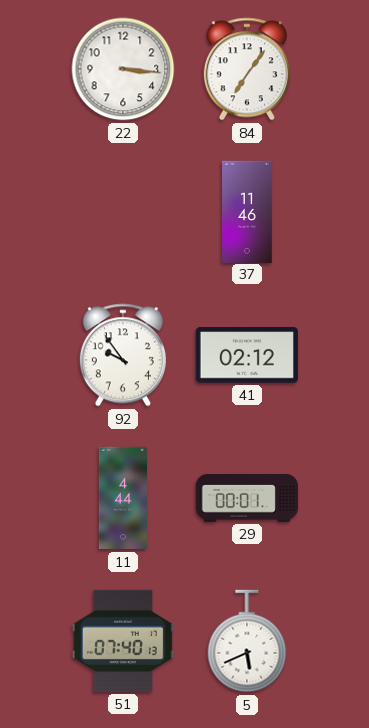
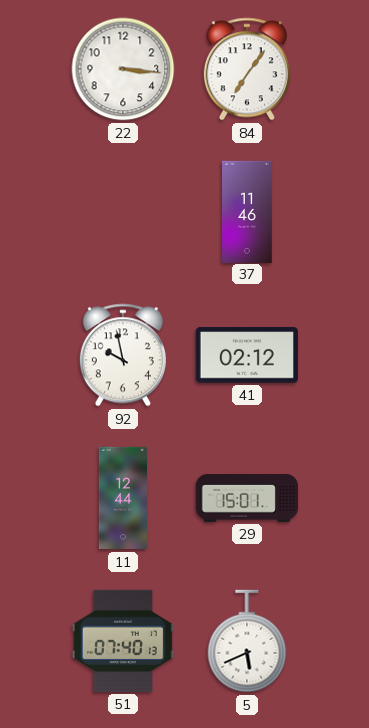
92: 9:54 -> 9:58 (123, 355)
11: 4:44 -> 12:44 (123, 498)
29: 00:01 -> 15:01 (246, 498)
